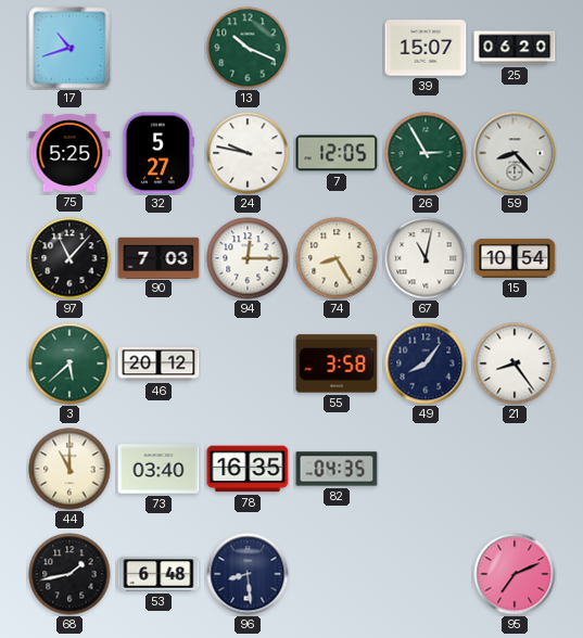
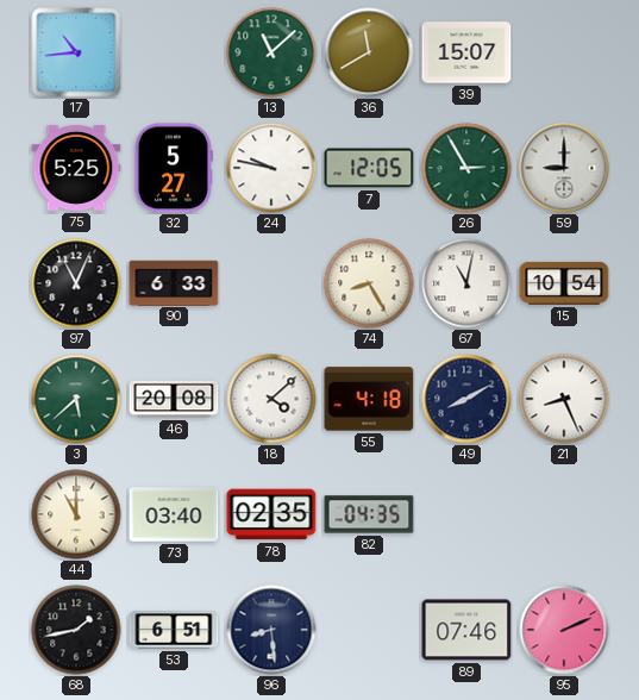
17: 10:42 -> 10:44 (76, 52)
13: 10:19 -> 11:08 (271, 52)
36: none -> 11:40 (369, 52)
25: 06:20 -> none (515, 48)
59: 8:23 -> 9:00 (564, 168)
97: 11:07 -> 11:04 (76, 283)
90: 7:03 -> 6:33 (174, 282)
94: 12:15 -> none (248, 258)
46: 20:12 -> 20:08 (174, 399)
18: none -> 4:08 (271, 399)
55: 3:58 -> 4:18 (369, 399)
49: 8:06 -> 8:10 (466, 399)
21: 8:24 -> 8:26 (564, 399)
78: 16:35 -> 02:35 (271, 514)
53: 6:48 -> 6:51 (174, 630)
89: none -> 07:46 (466, 630)
95: 7:11 -> 2:11 (564, 630)
